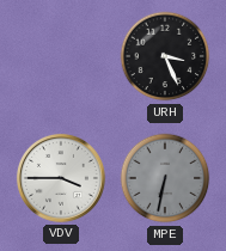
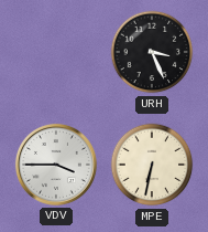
MPE dial: grey -> cream (152, 165)
